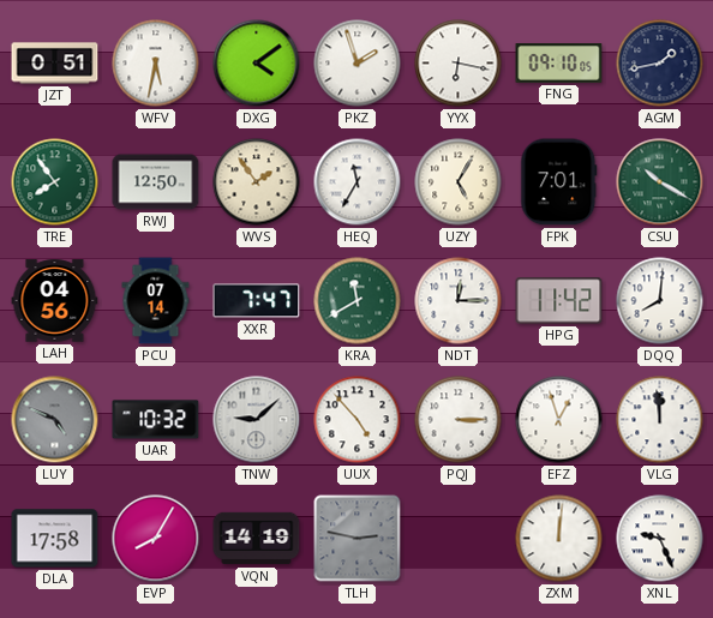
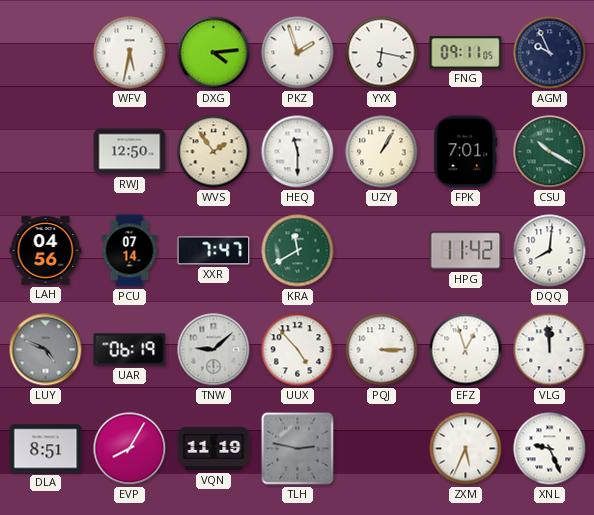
JZT: 0:51 -> none (55, 64)
DXG: 4:09 -> 4:14 (214, 53)
FNG: 09:10 -> 09:11 (466, 53)
AGM: 1:43 -> 9:56 (550, 53)
TRE: 7:54 -> none (55, 182)
HEQ: 11:35 -> 11:30 (298, 152)
UZY: 5:05 -> 1:05 (382, 152)
NDT: 12:15 -> none (459, 301)
UAR: 10:32 -> 06:19 (130, 350)
DLA: 17:58 -> 8:51 (46, 449)
VQN: 14:19 -> 11:19 (214, 449)
ZXM: 12:01 -> 5:34 (466, 449)
